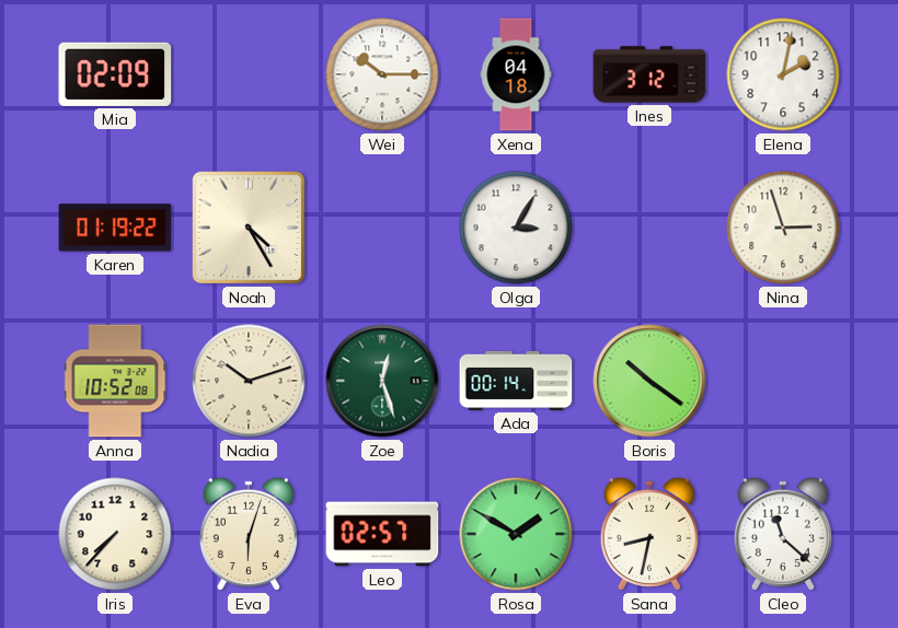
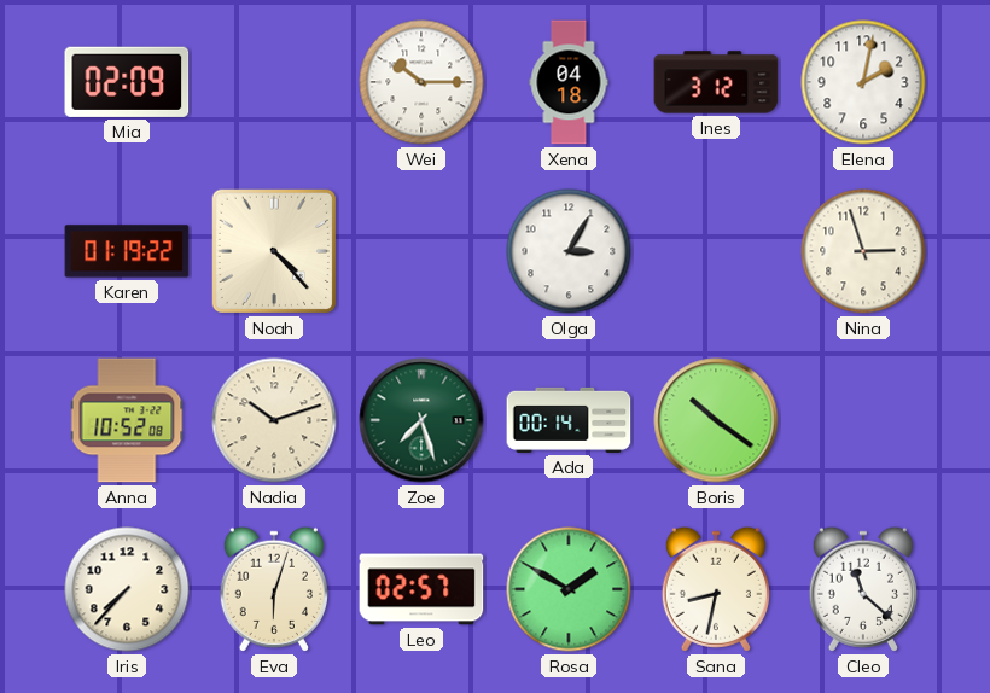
Noah: 4:25 -> 4:23 (274, 251)
Zoe: 12:27 -> 7:27 (421, 420)
